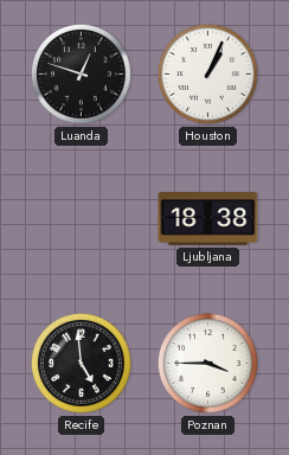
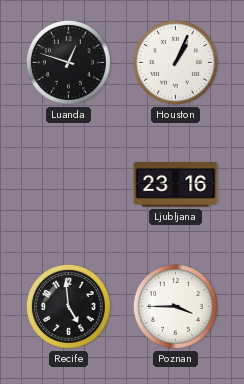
Ljubljana: 18:38 -> 23:16 (176, 185)
